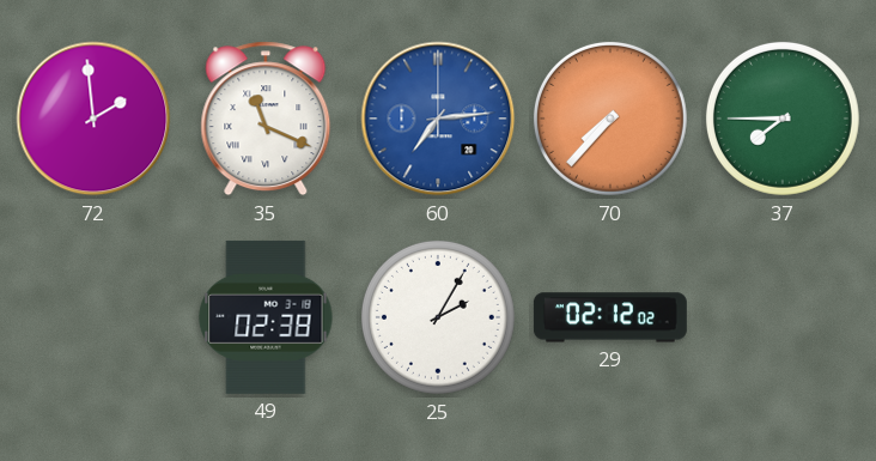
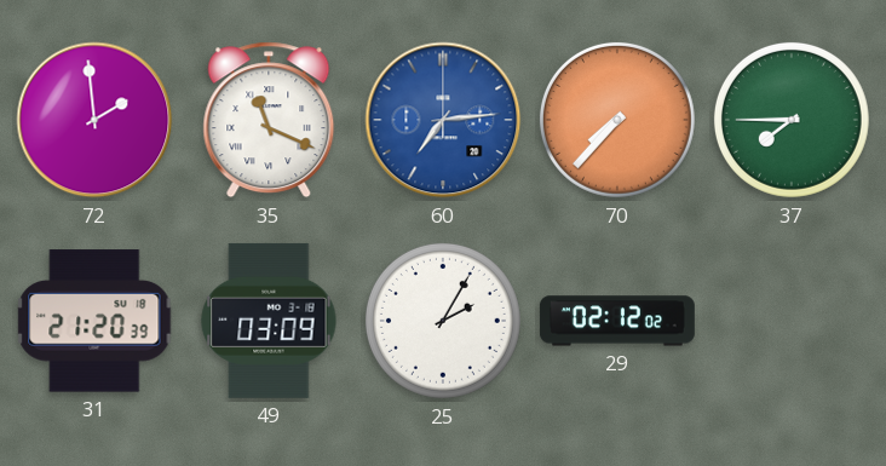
31: none -> 21:20 (94, 321)
49: 02:38 -> 03:09 (269, 321)
